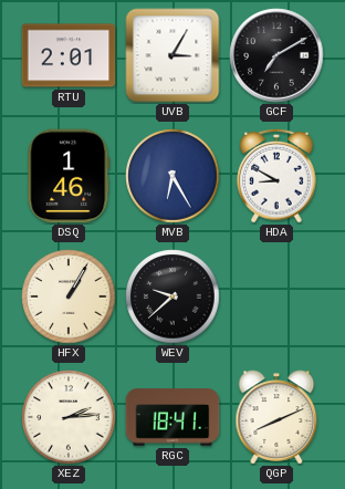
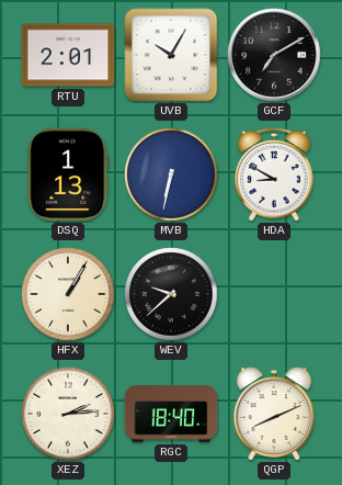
UVB: 3:05 -> 10:05 (171, 55)
DSQ: 1:46 -> 1:13 (68, 174)
MVB: 6:25 -> 6:32 (171, 174)
RGC: 18:41 -> 18:40 (171, 414)
